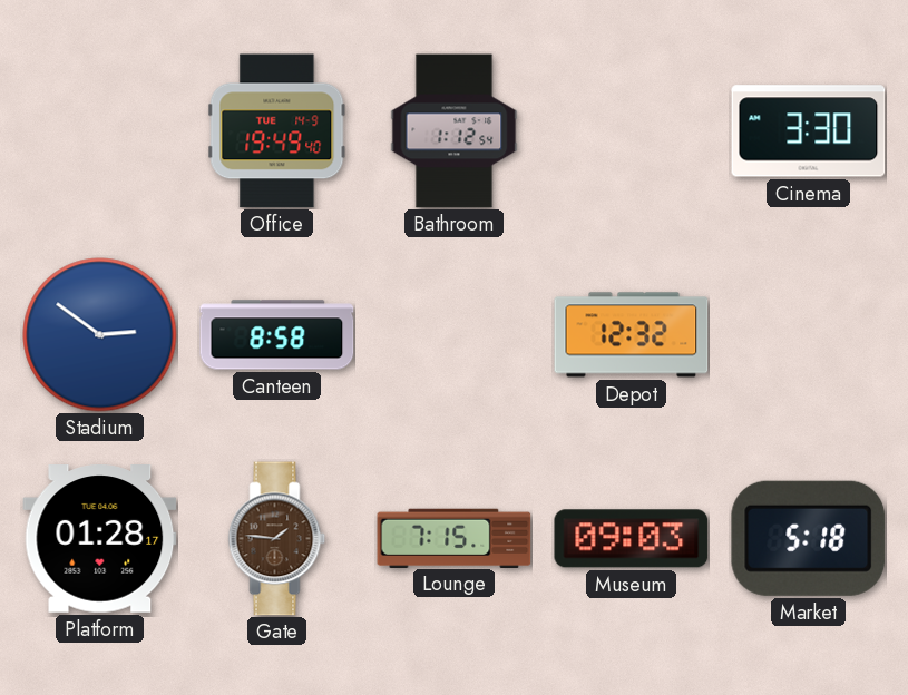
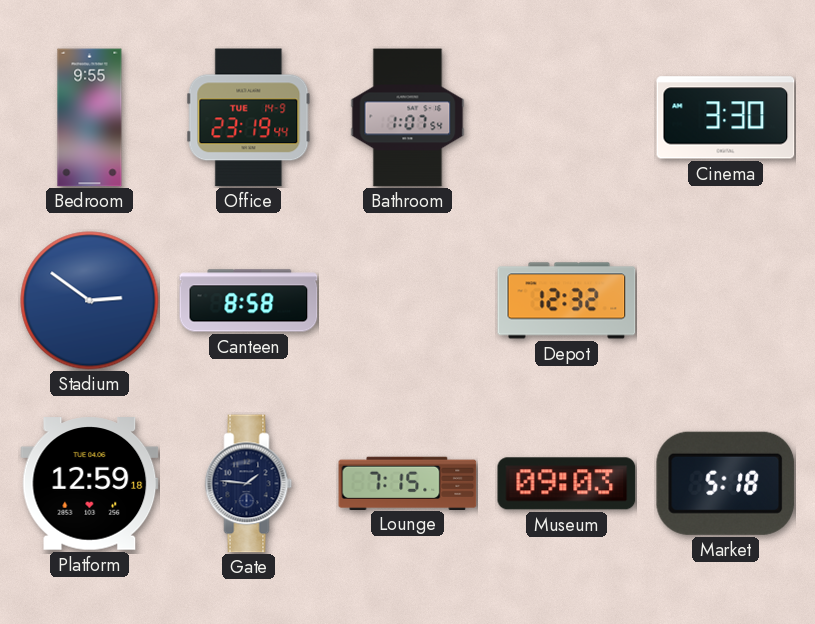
Bedroom: none -> 9:55 (90, 118)
Office: 19:49 -> 23:19 (249, 118)
Bathroom: 1:12 -> 1:07 (408, 118)
Platform: 01:28 -> 12:59 (90, 484)
Gate dial: brown -> navy (249, 484)
